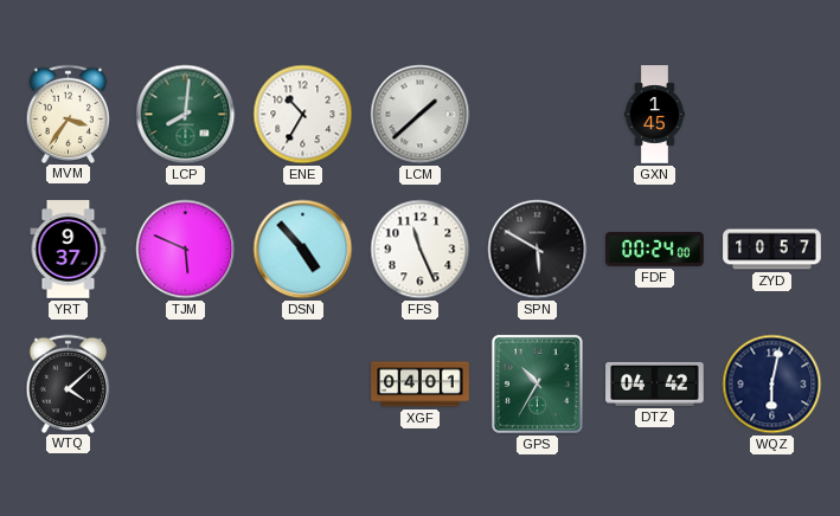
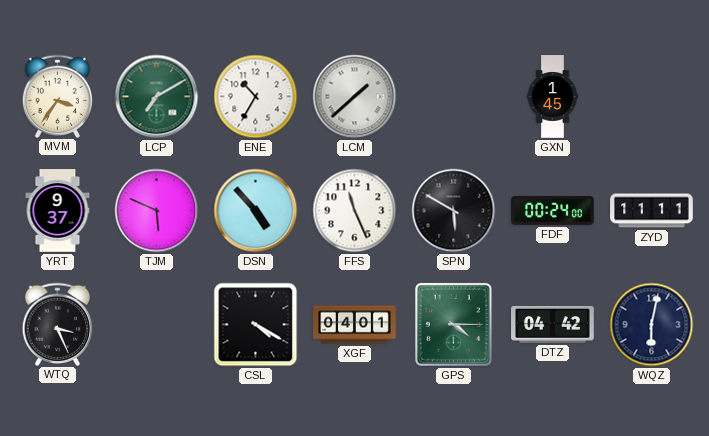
LCP: 8:01 -> 7:10 (157, 97)
ZYD: 10:57 -> 11:11 (652, 211)
WTQ: 4:08 -> 3:26 (58, 324)
CSL: none -> 4:20 (256, 325)
GPS: 10:35 -> 4:15 (453, 324)
